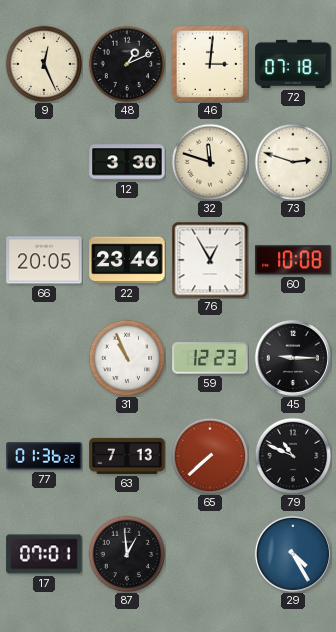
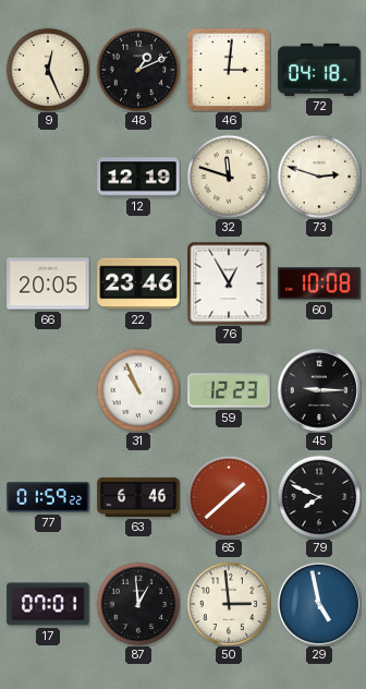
72: 07:18 -> 04:18 (319, 70)
12: 3:30 -> 12:19 (138, 177)
77: 01:36 -> 01:59 (48, 497)
63: 7:13 -> 6:46 (138, 497)
65: 7:38 -> 1:38 (229, 497)
79: 10:49 -> 7:49 (319, 497)
50: none -> 2:59 (229, 604)
29: 4:25 -> 4:58 (319, 604)
